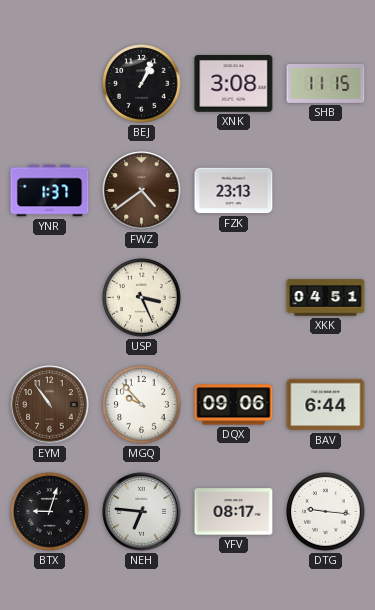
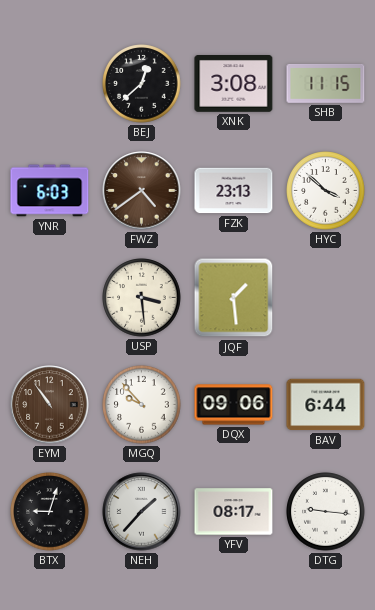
BEJ: 1:04 -> 12:38 (142, 84)
YNR: 1:37 -> 6:03 (50, 191)
HYC: none -> 3:52 (326, 191)
USP: 3:26 -> 3:29 (142, 298)
JQF: none -> 1:29 (234, 298)
XKK: 04:51 -> none (326, 298)
NEH: 6:46 -> 1:37 (142, 512)
